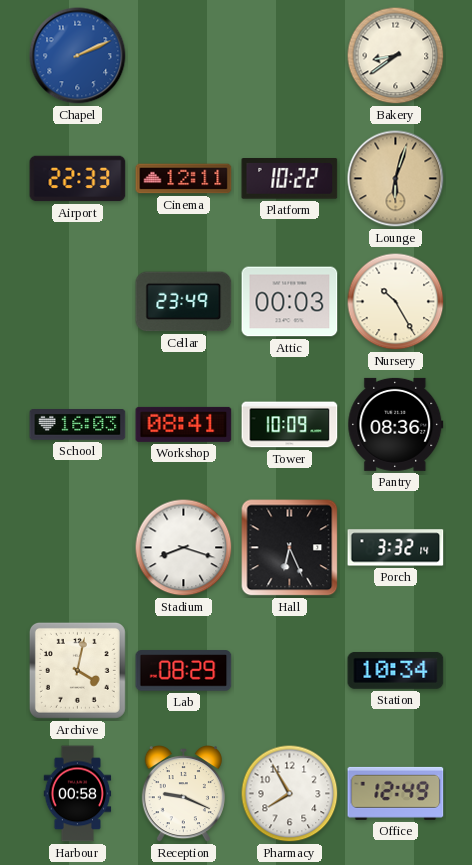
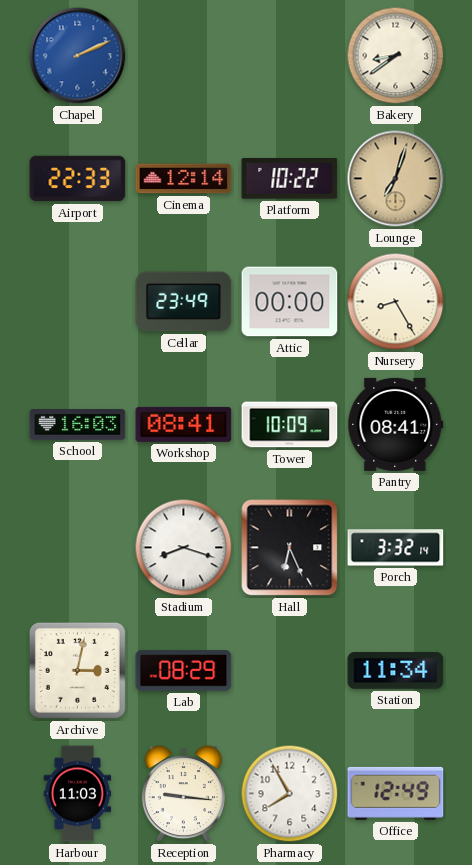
Cinema: 12:11 -> 12:14 (184, 179)
Lounge: 6:03 -> 7:03 (396, 179)
Attic: 00:03 -> 00:00 (290, 302)
Nursery: 10:25 -> 8:25 (396, 302)
Pantry: 08:36 -> 08:41 (396, 424)
Archive: 4:02 -> 3:02 (77, 670)
Station: 10:34 -> 11:34 (396, 670)
Harbour: 00:58 -> 11:03 (78, 794)
Reception: 9:19 -> 9:16 (183, 795)
